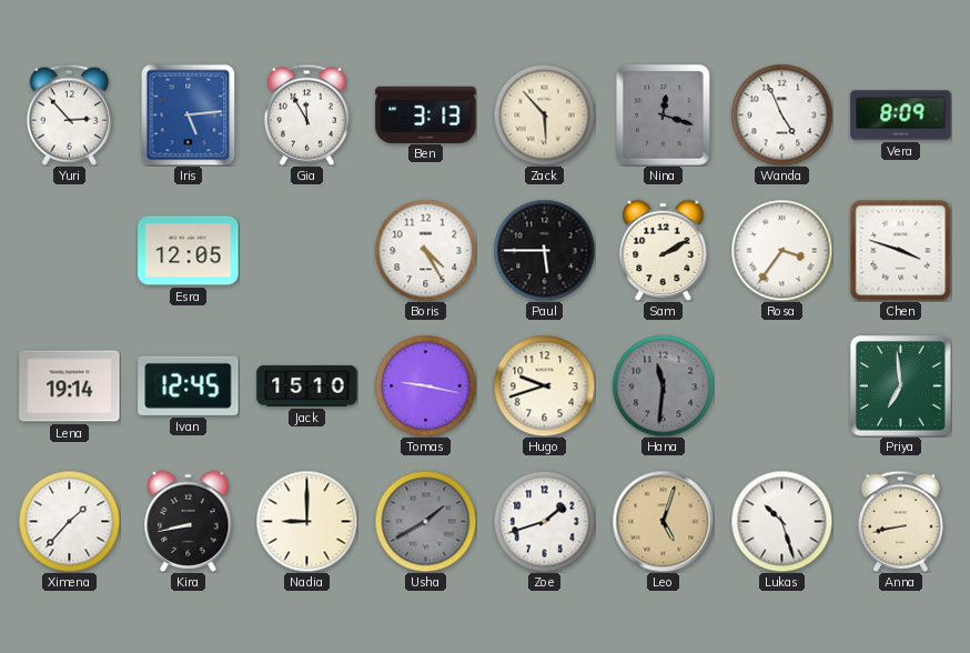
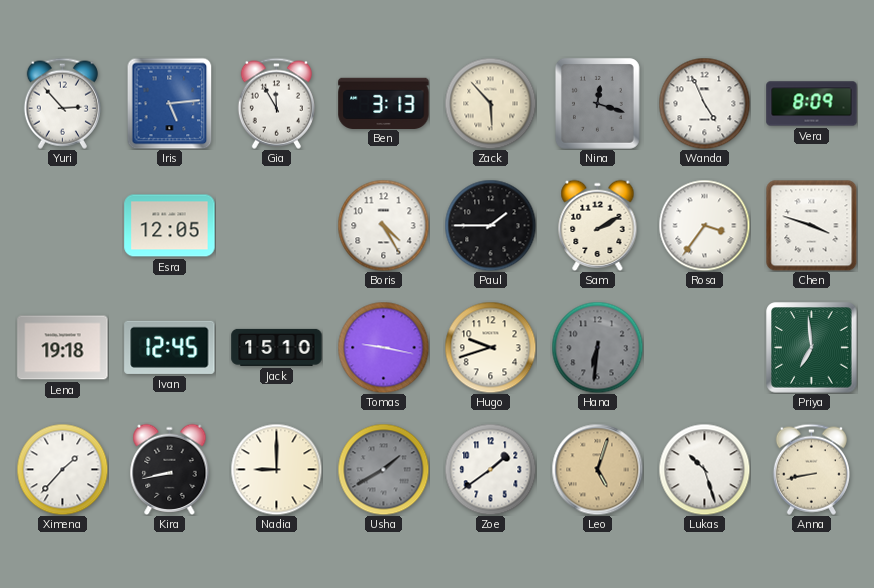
Paul: 5:45 -> 1:45 (490, 225)
Lena: 19:14 -> 19:18 (63, 348)
Hana: 11:31 -> 6:31 (597, 347)
Zoe: 1:42 -> 1:39 (490, 469)
